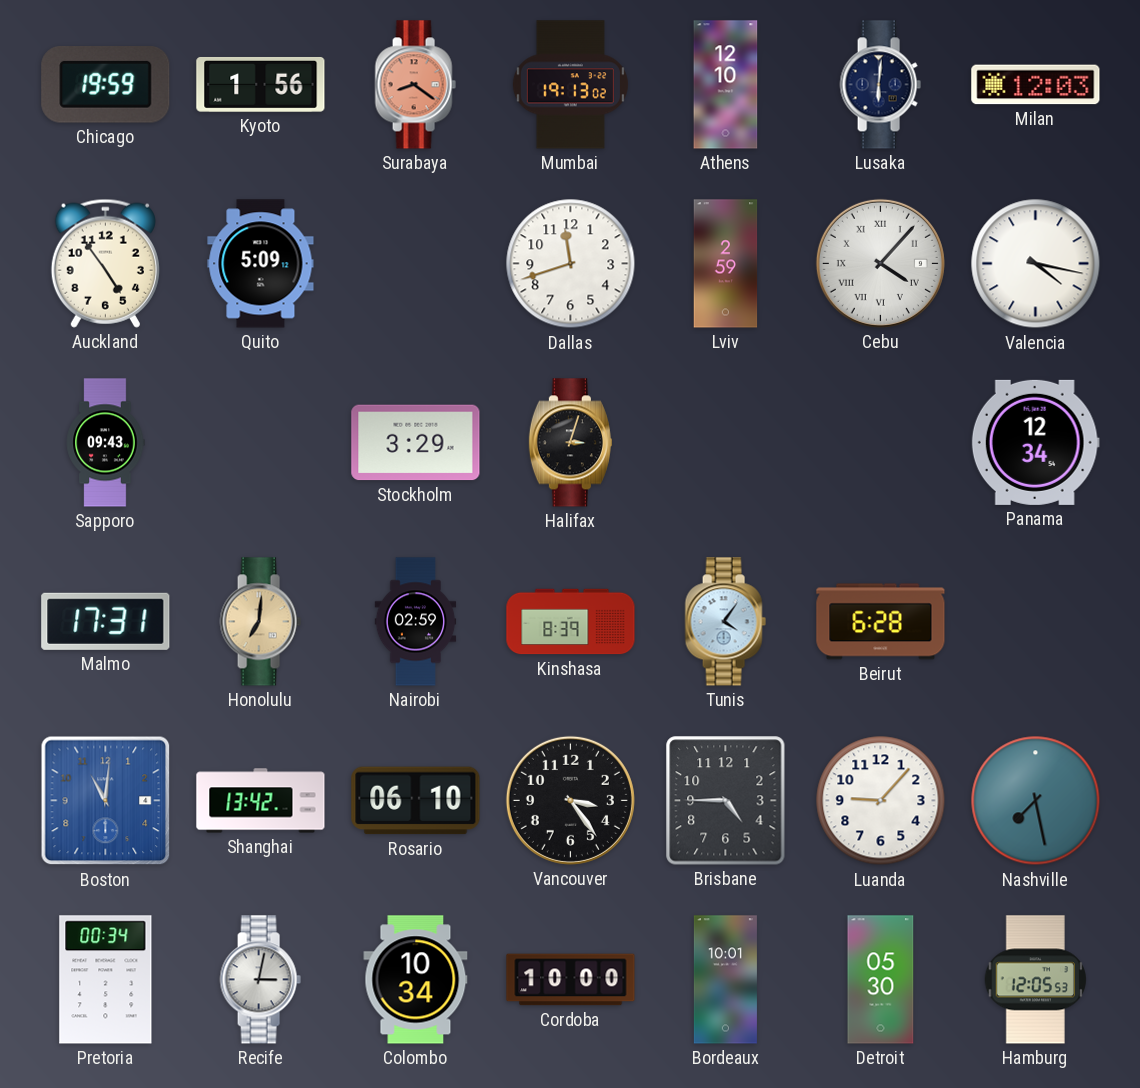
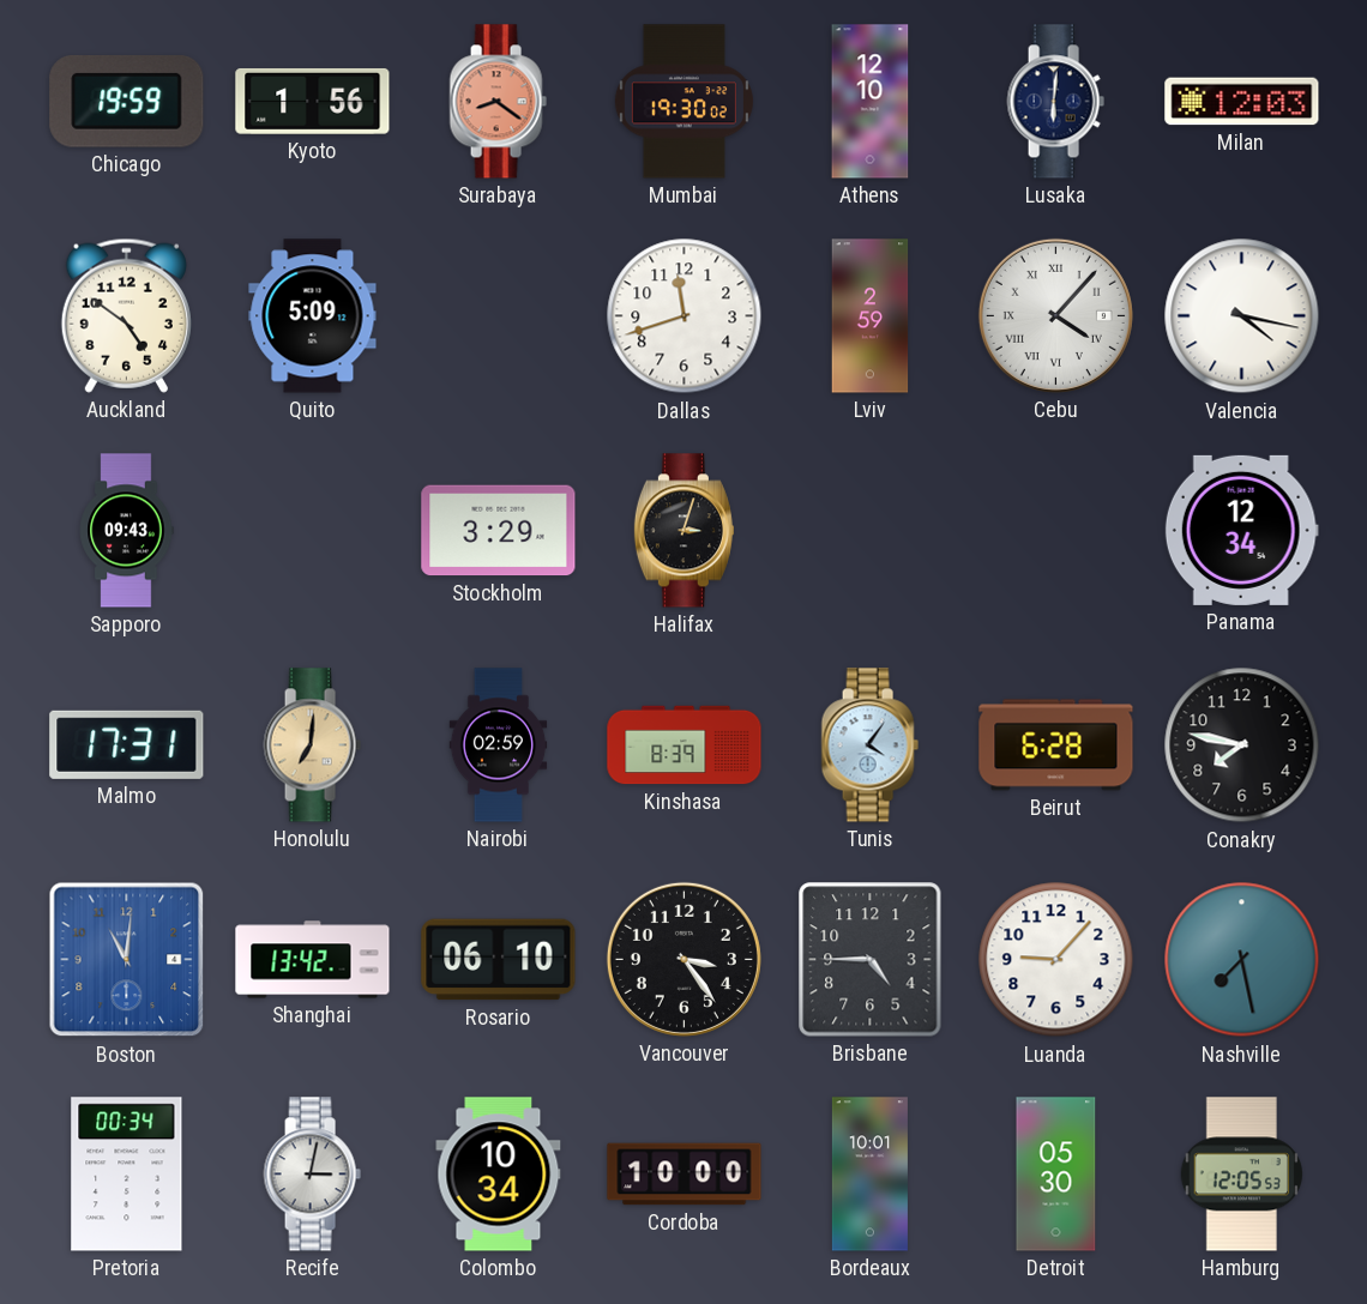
Mumbai: 19:13 -> 19:30 (683, 102)
Auckland: 4:54 -> 4:51 (126, 315)
Conakry: none -> 7:47 (1242, 745)
